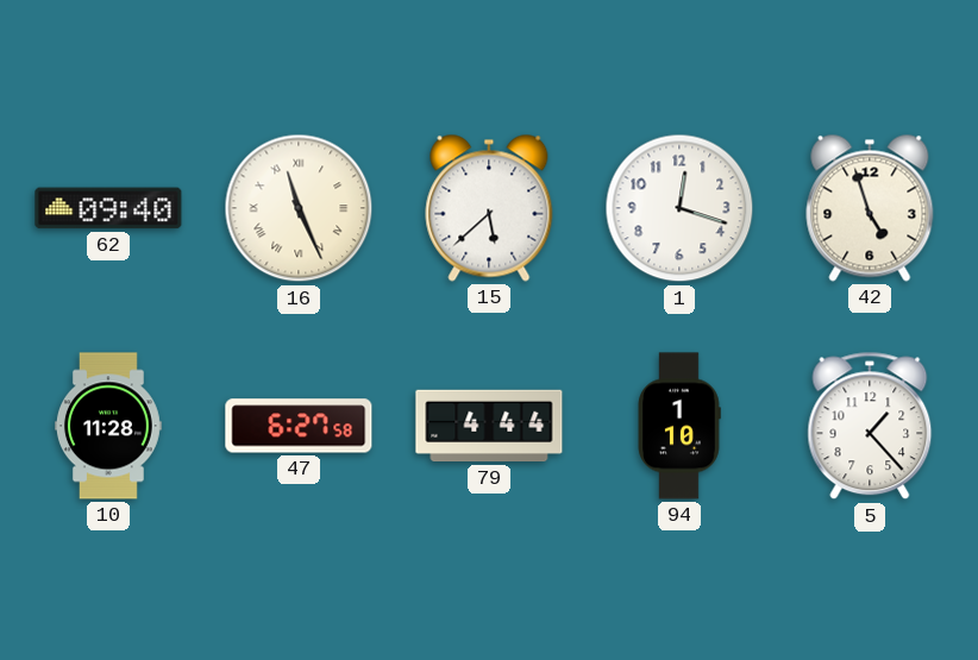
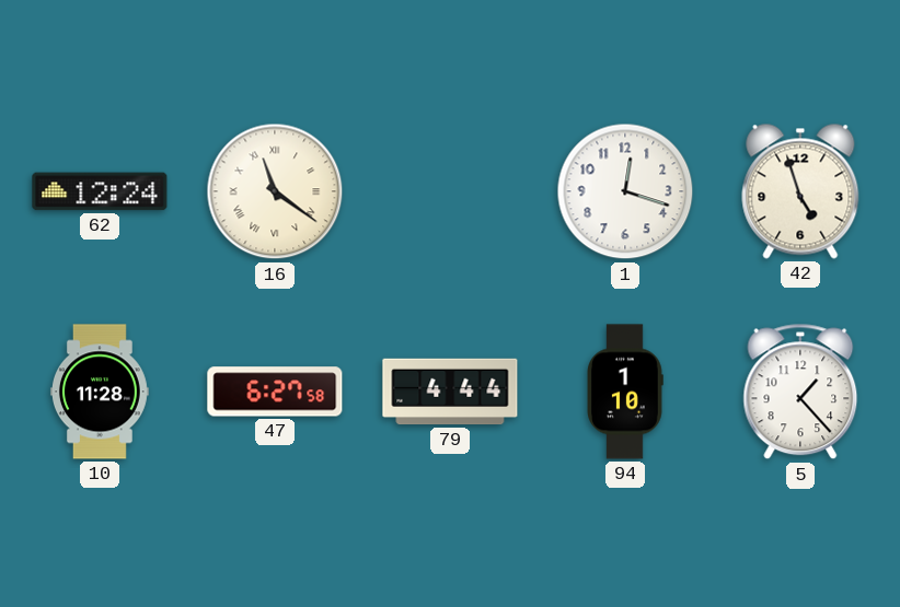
62: 09:40 -> 12:24 (100, 191)
16: 11:26 -> 11:21 (275, 191)
15: 5:38 -> none (489, 208)
